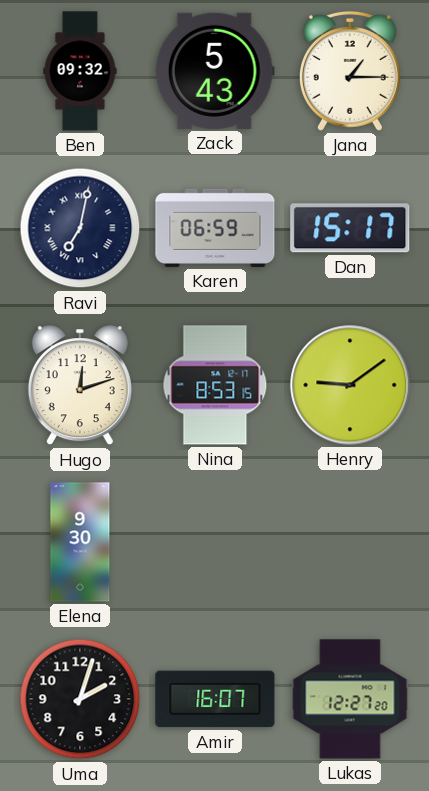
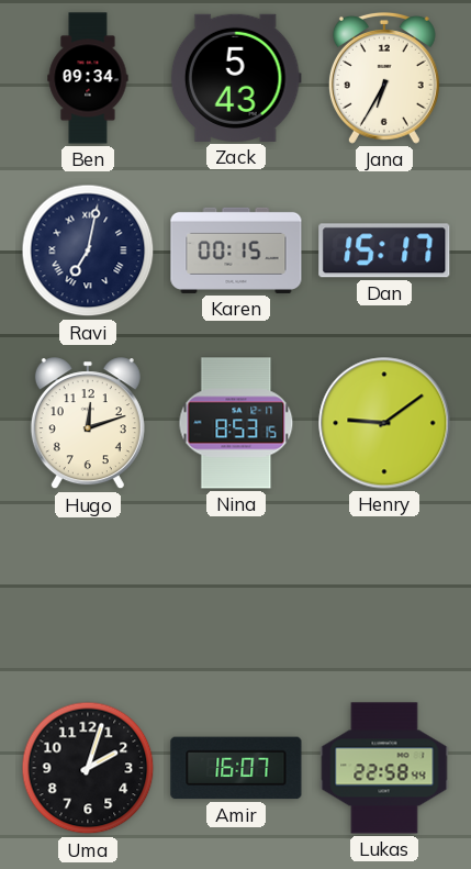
Ben: 09:32 -> 09:34 (88, 78)
Jana: 1:15 -> 6:35 (384, 78)
Karen: 06:59 -> 00:15 (236, 250)
Elena: 9:30 -> none (80, 542)
Lukas: 12:27 -> 22:58 (384, 768)
